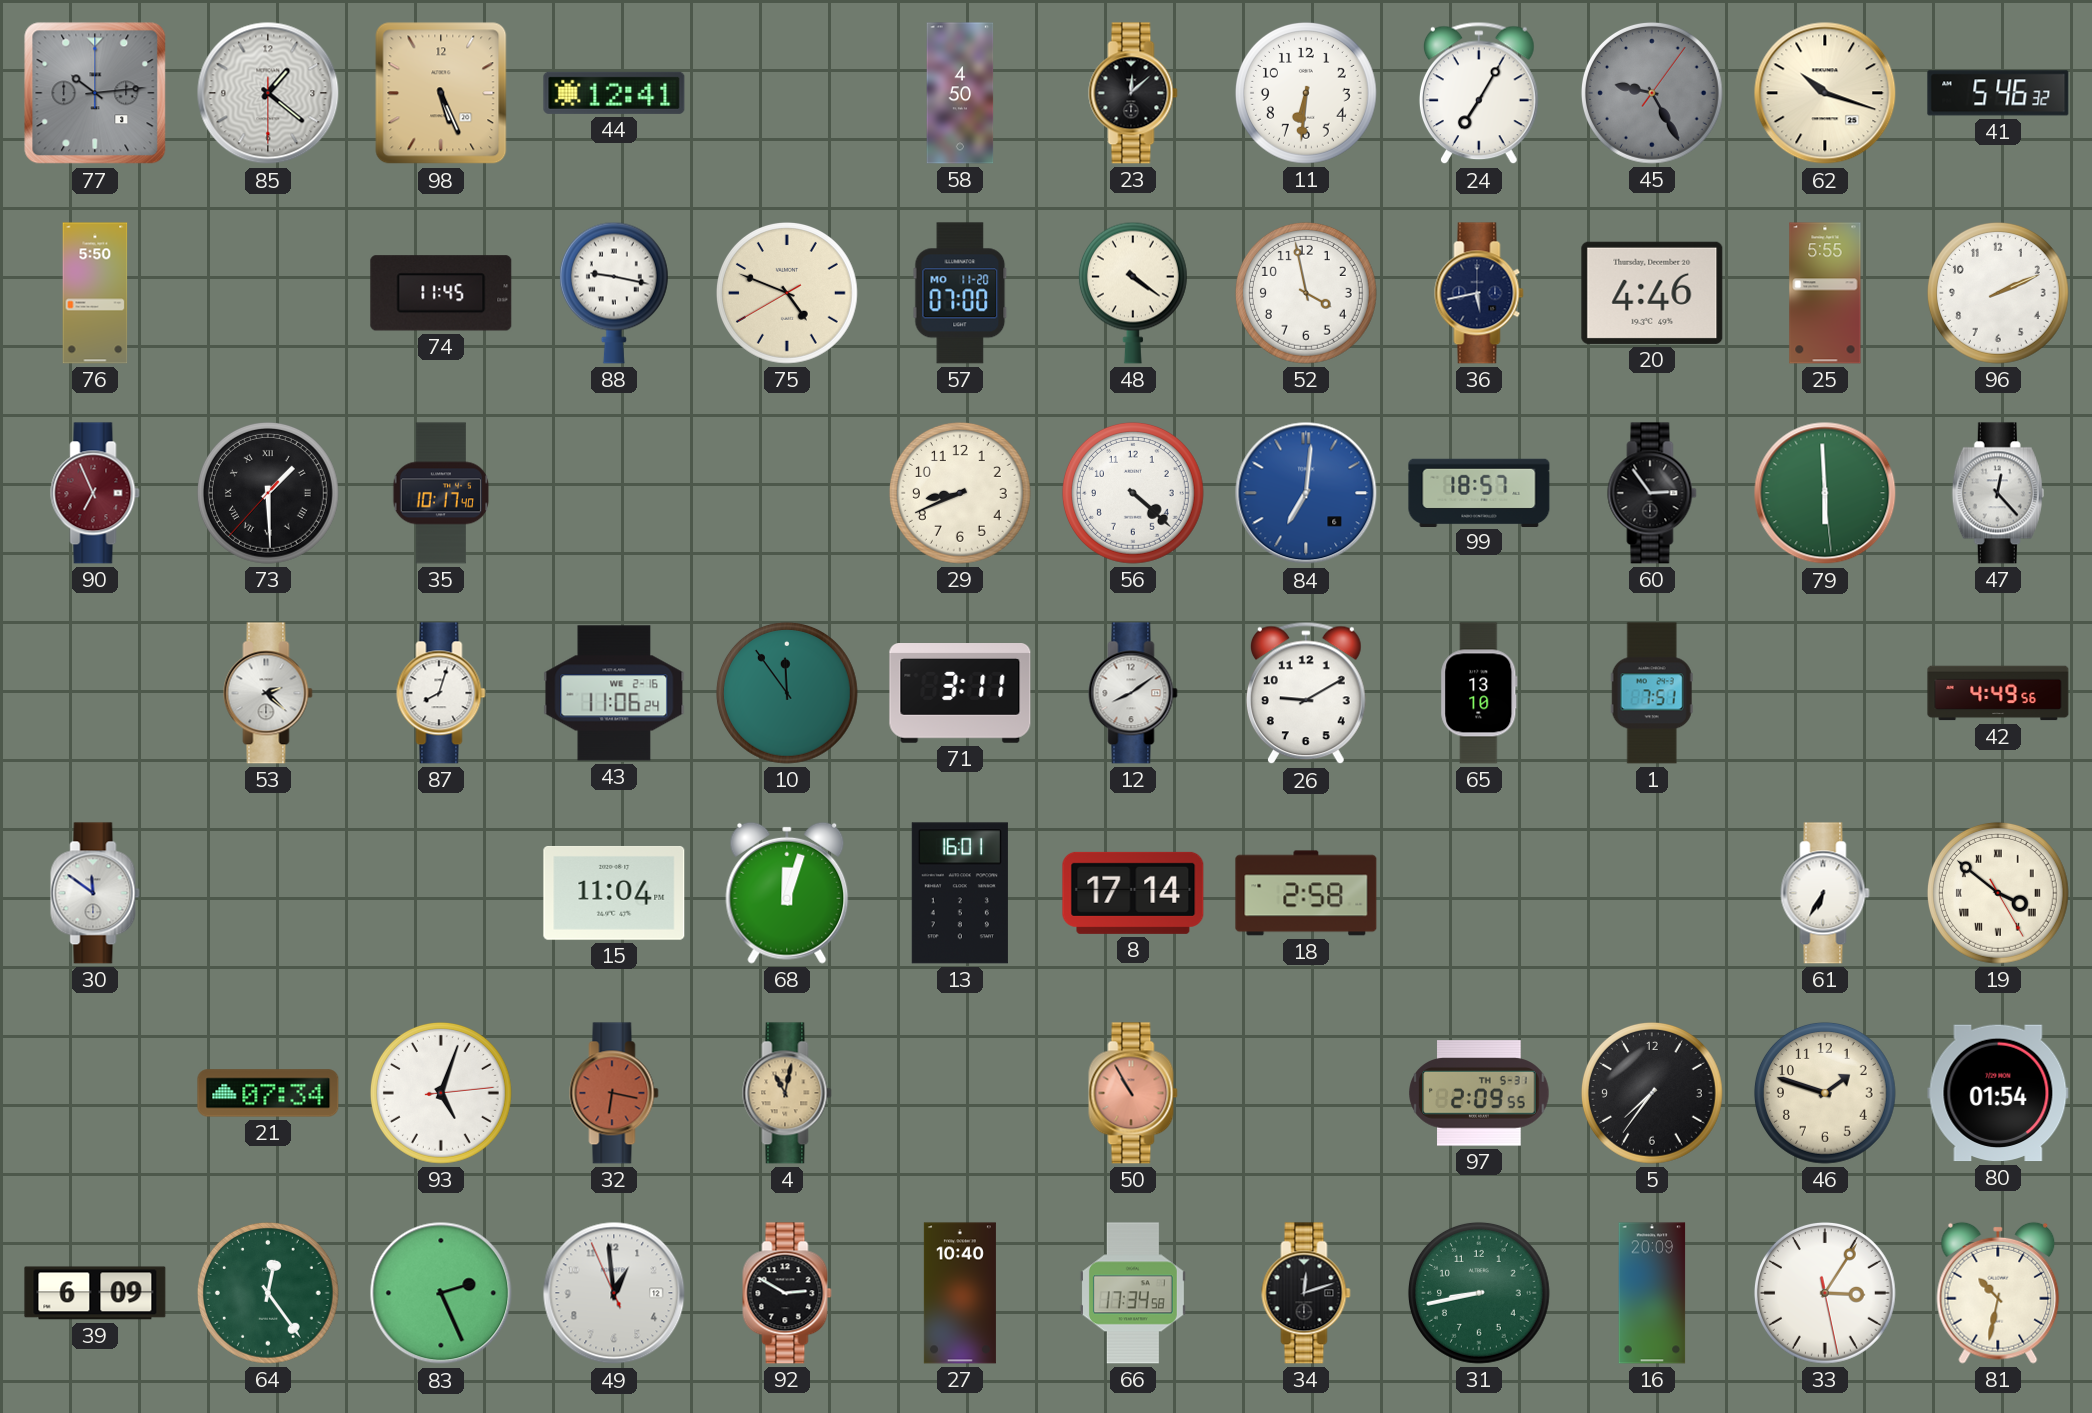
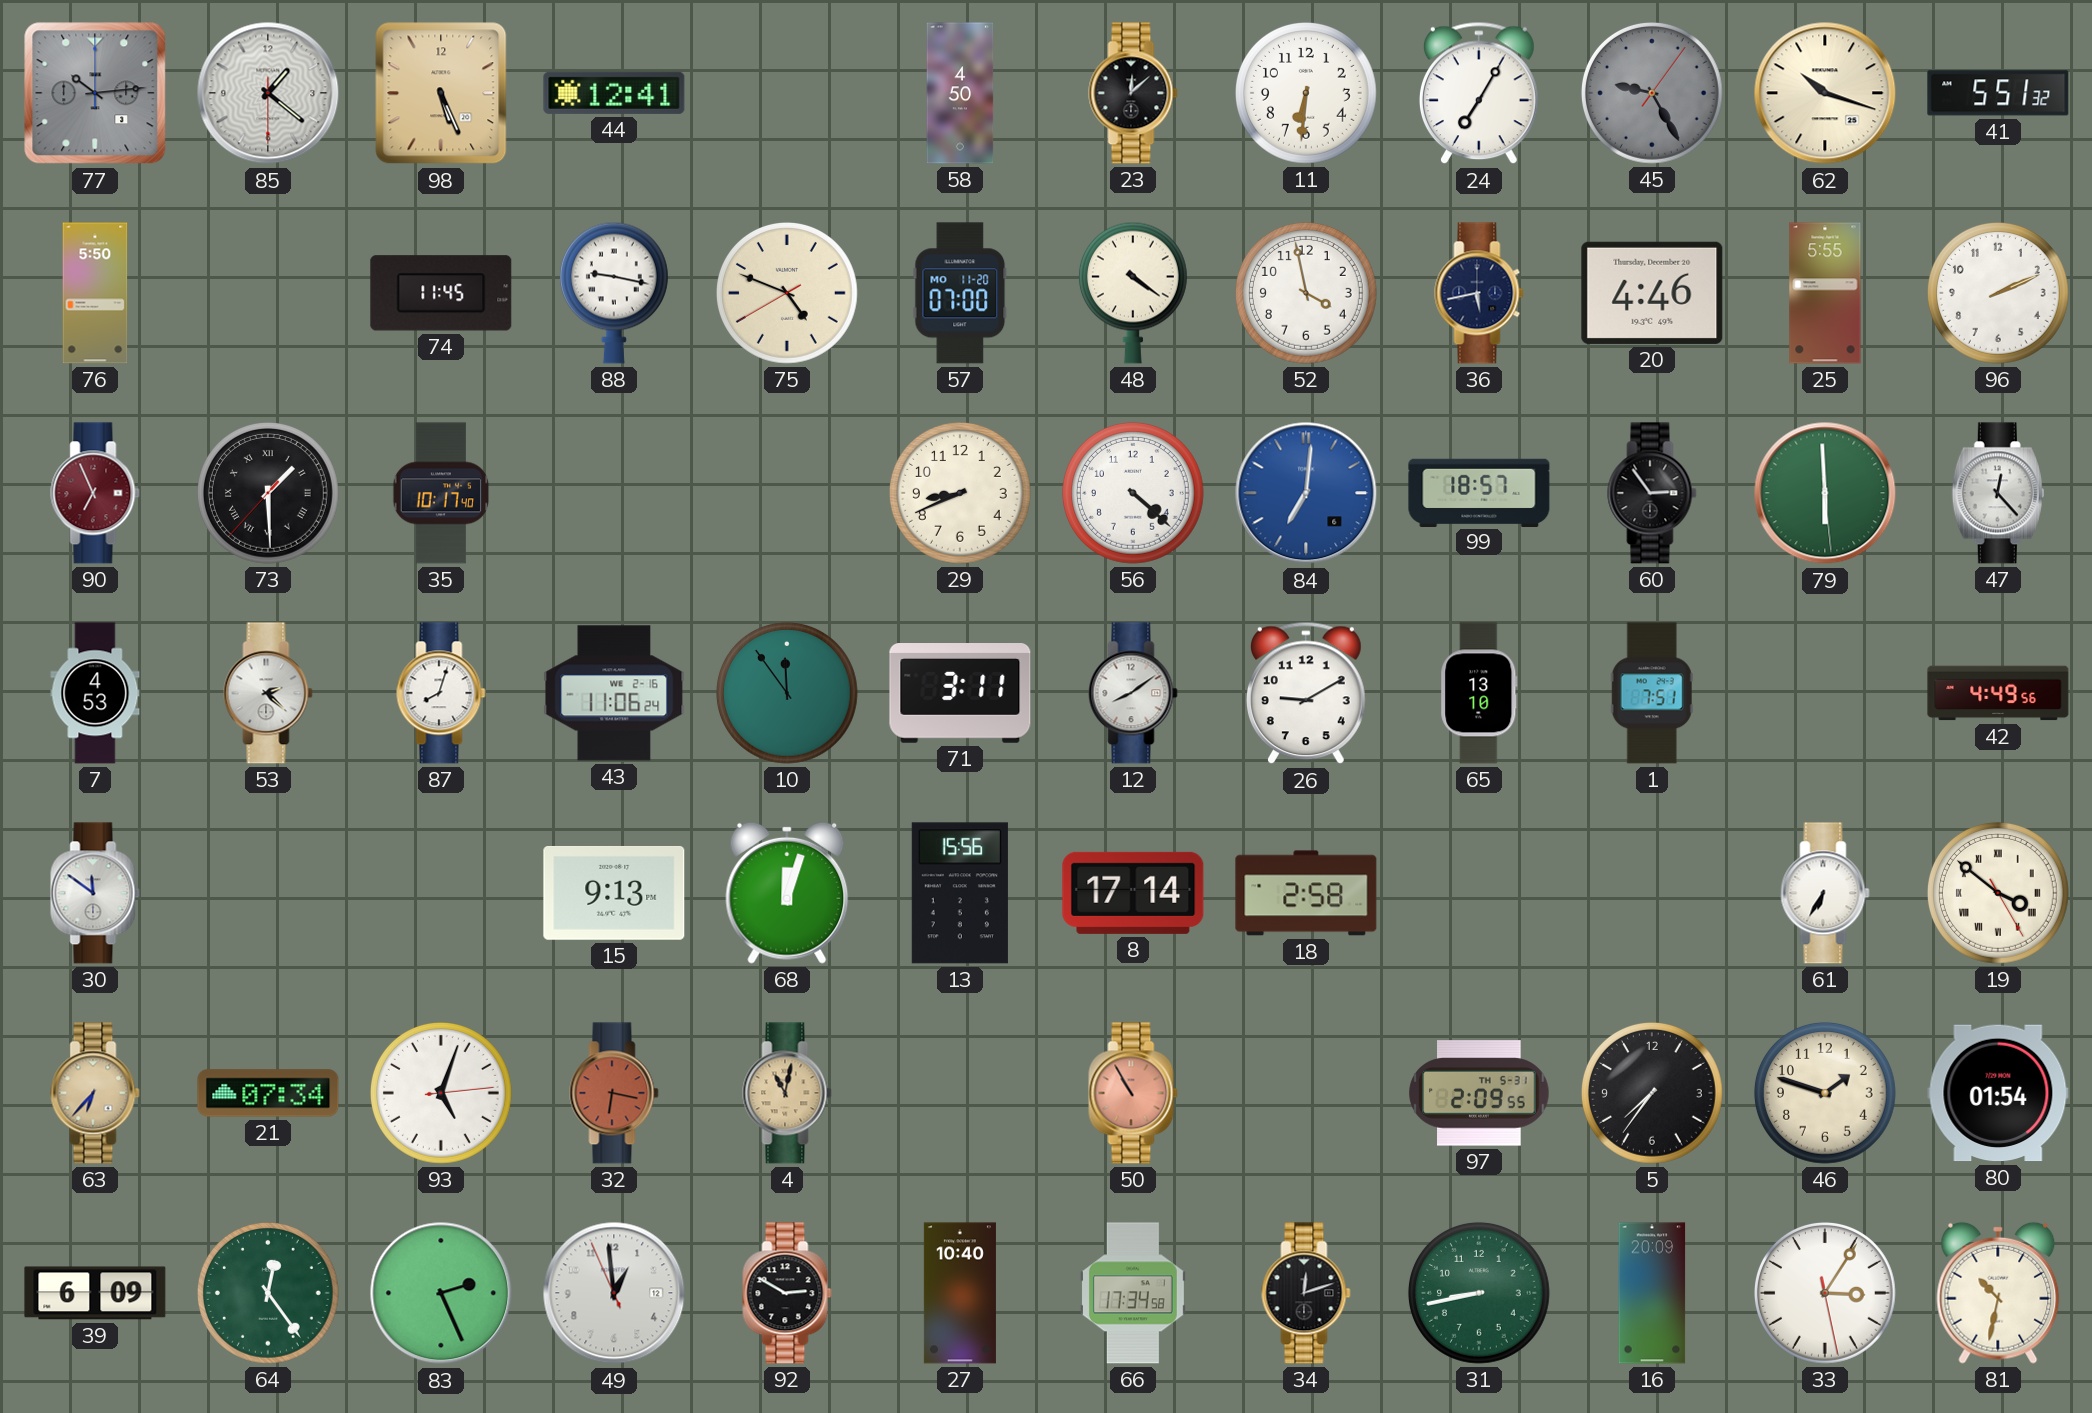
41: 5:46 -> 5:51 (1998, 93)
7: none -> 4:53 (95, 693)
15: 11:04 -> 9:13 (614, 893)
13: 16:01 -> 15:56 (960, 893)
63: none -> 6:37 (95, 1093)
